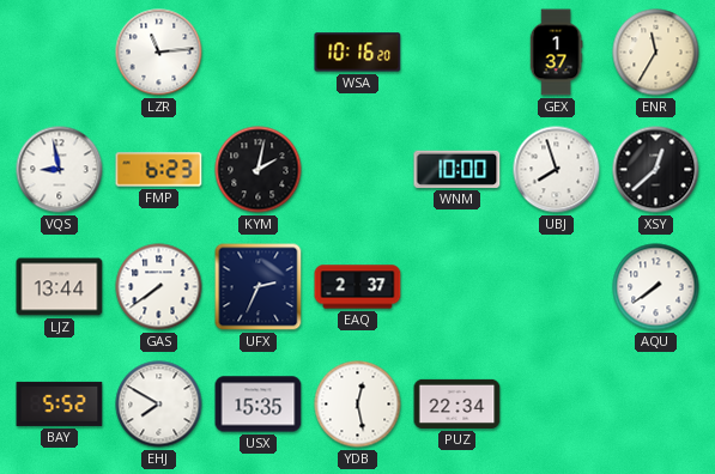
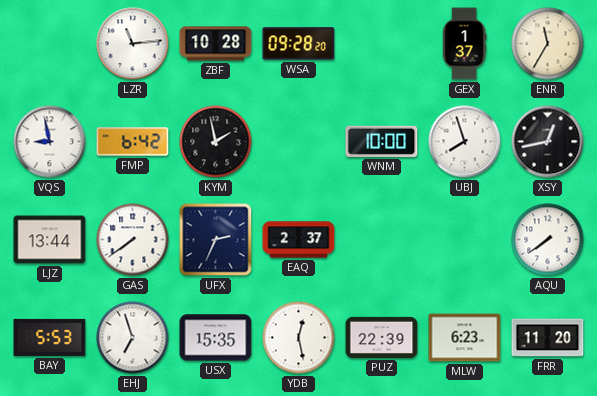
ZBF: none -> 10:28 (216, 44)
WSA: 10:16 -> 09:28 (299, 44)
FMP: 6:23 -> 6:42 (133, 142)
KYM: 2:02 -> 1:58 (216, 142)
XSY: 12:38 -> 12:43 (548, 142)
BAY: 5:52 -> 5:53 (50, 337)
EHJ: 7:50 -> 6:57 (133, 338)
PUZ: 22:34 -> 22:39 (382, 337)
MLW: none -> 6:23 (465, 338)
FRR: none -> 11:20 (548, 338)
